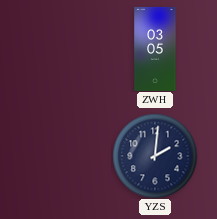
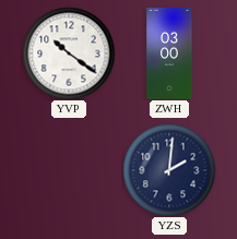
YVP: none -> 10:21 (69, 53)
ZWH: 03:05 -> 03:00 (169, 53)
